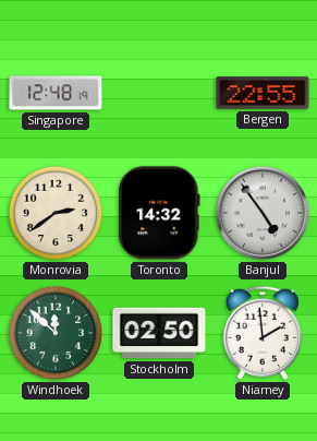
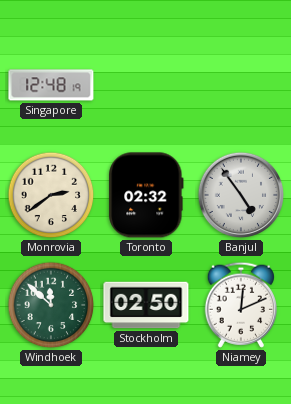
Bergen: 22:55 -> none (263, 93)
Toronto: 14:32 -> 02:32 (146, 195)
Niamey: 1:59 -> 12:11 (240, 305)
